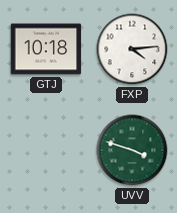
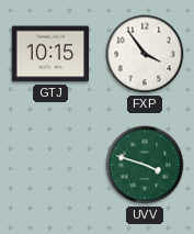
GTJ: 10:18 -> 10:15 (50, 54)
FXP: 4:14 -> 3:54 (145, 54)
